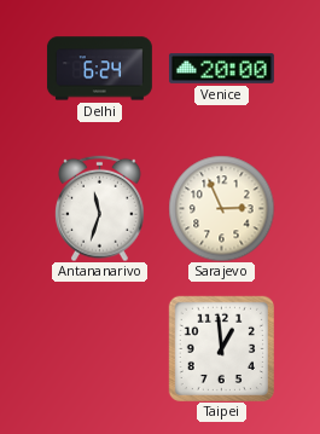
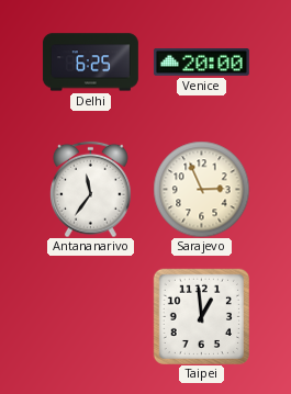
Delhi: 6:24 -> 6:25 (90, 63)
Antananarivo: 11:33 -> 11:36 (91, 189)
